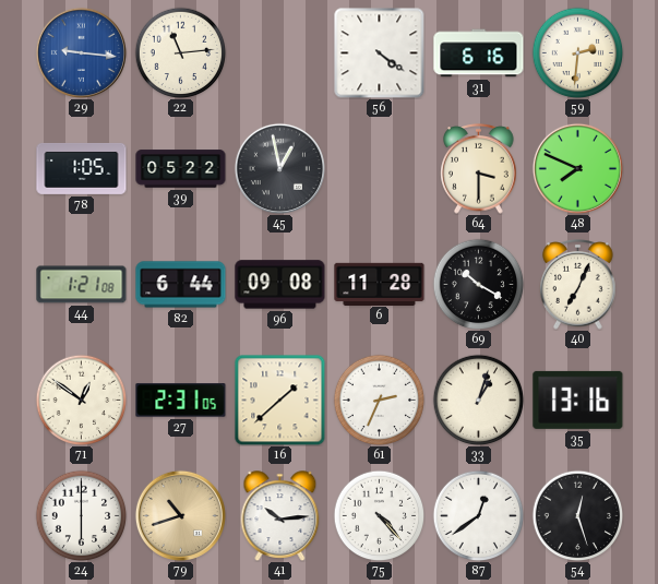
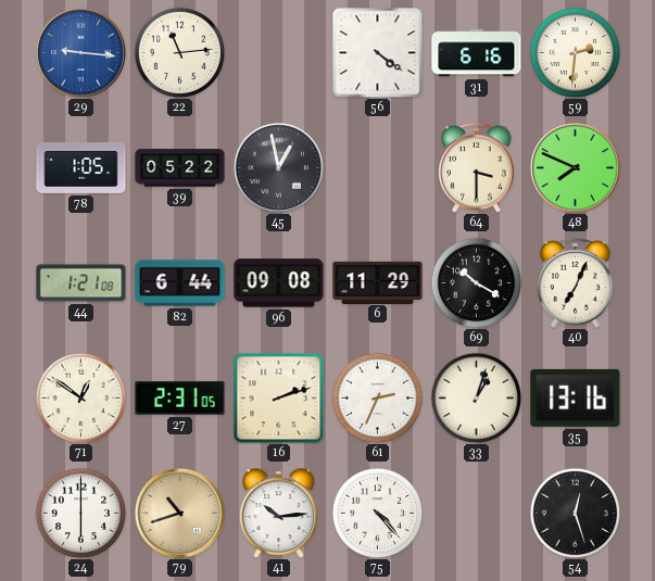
6: 11:28 -> 11:29 (378, 282)
16: 1:38 -> 2:12 (278, 397)
87: 12:39 -> none (478, 515)
